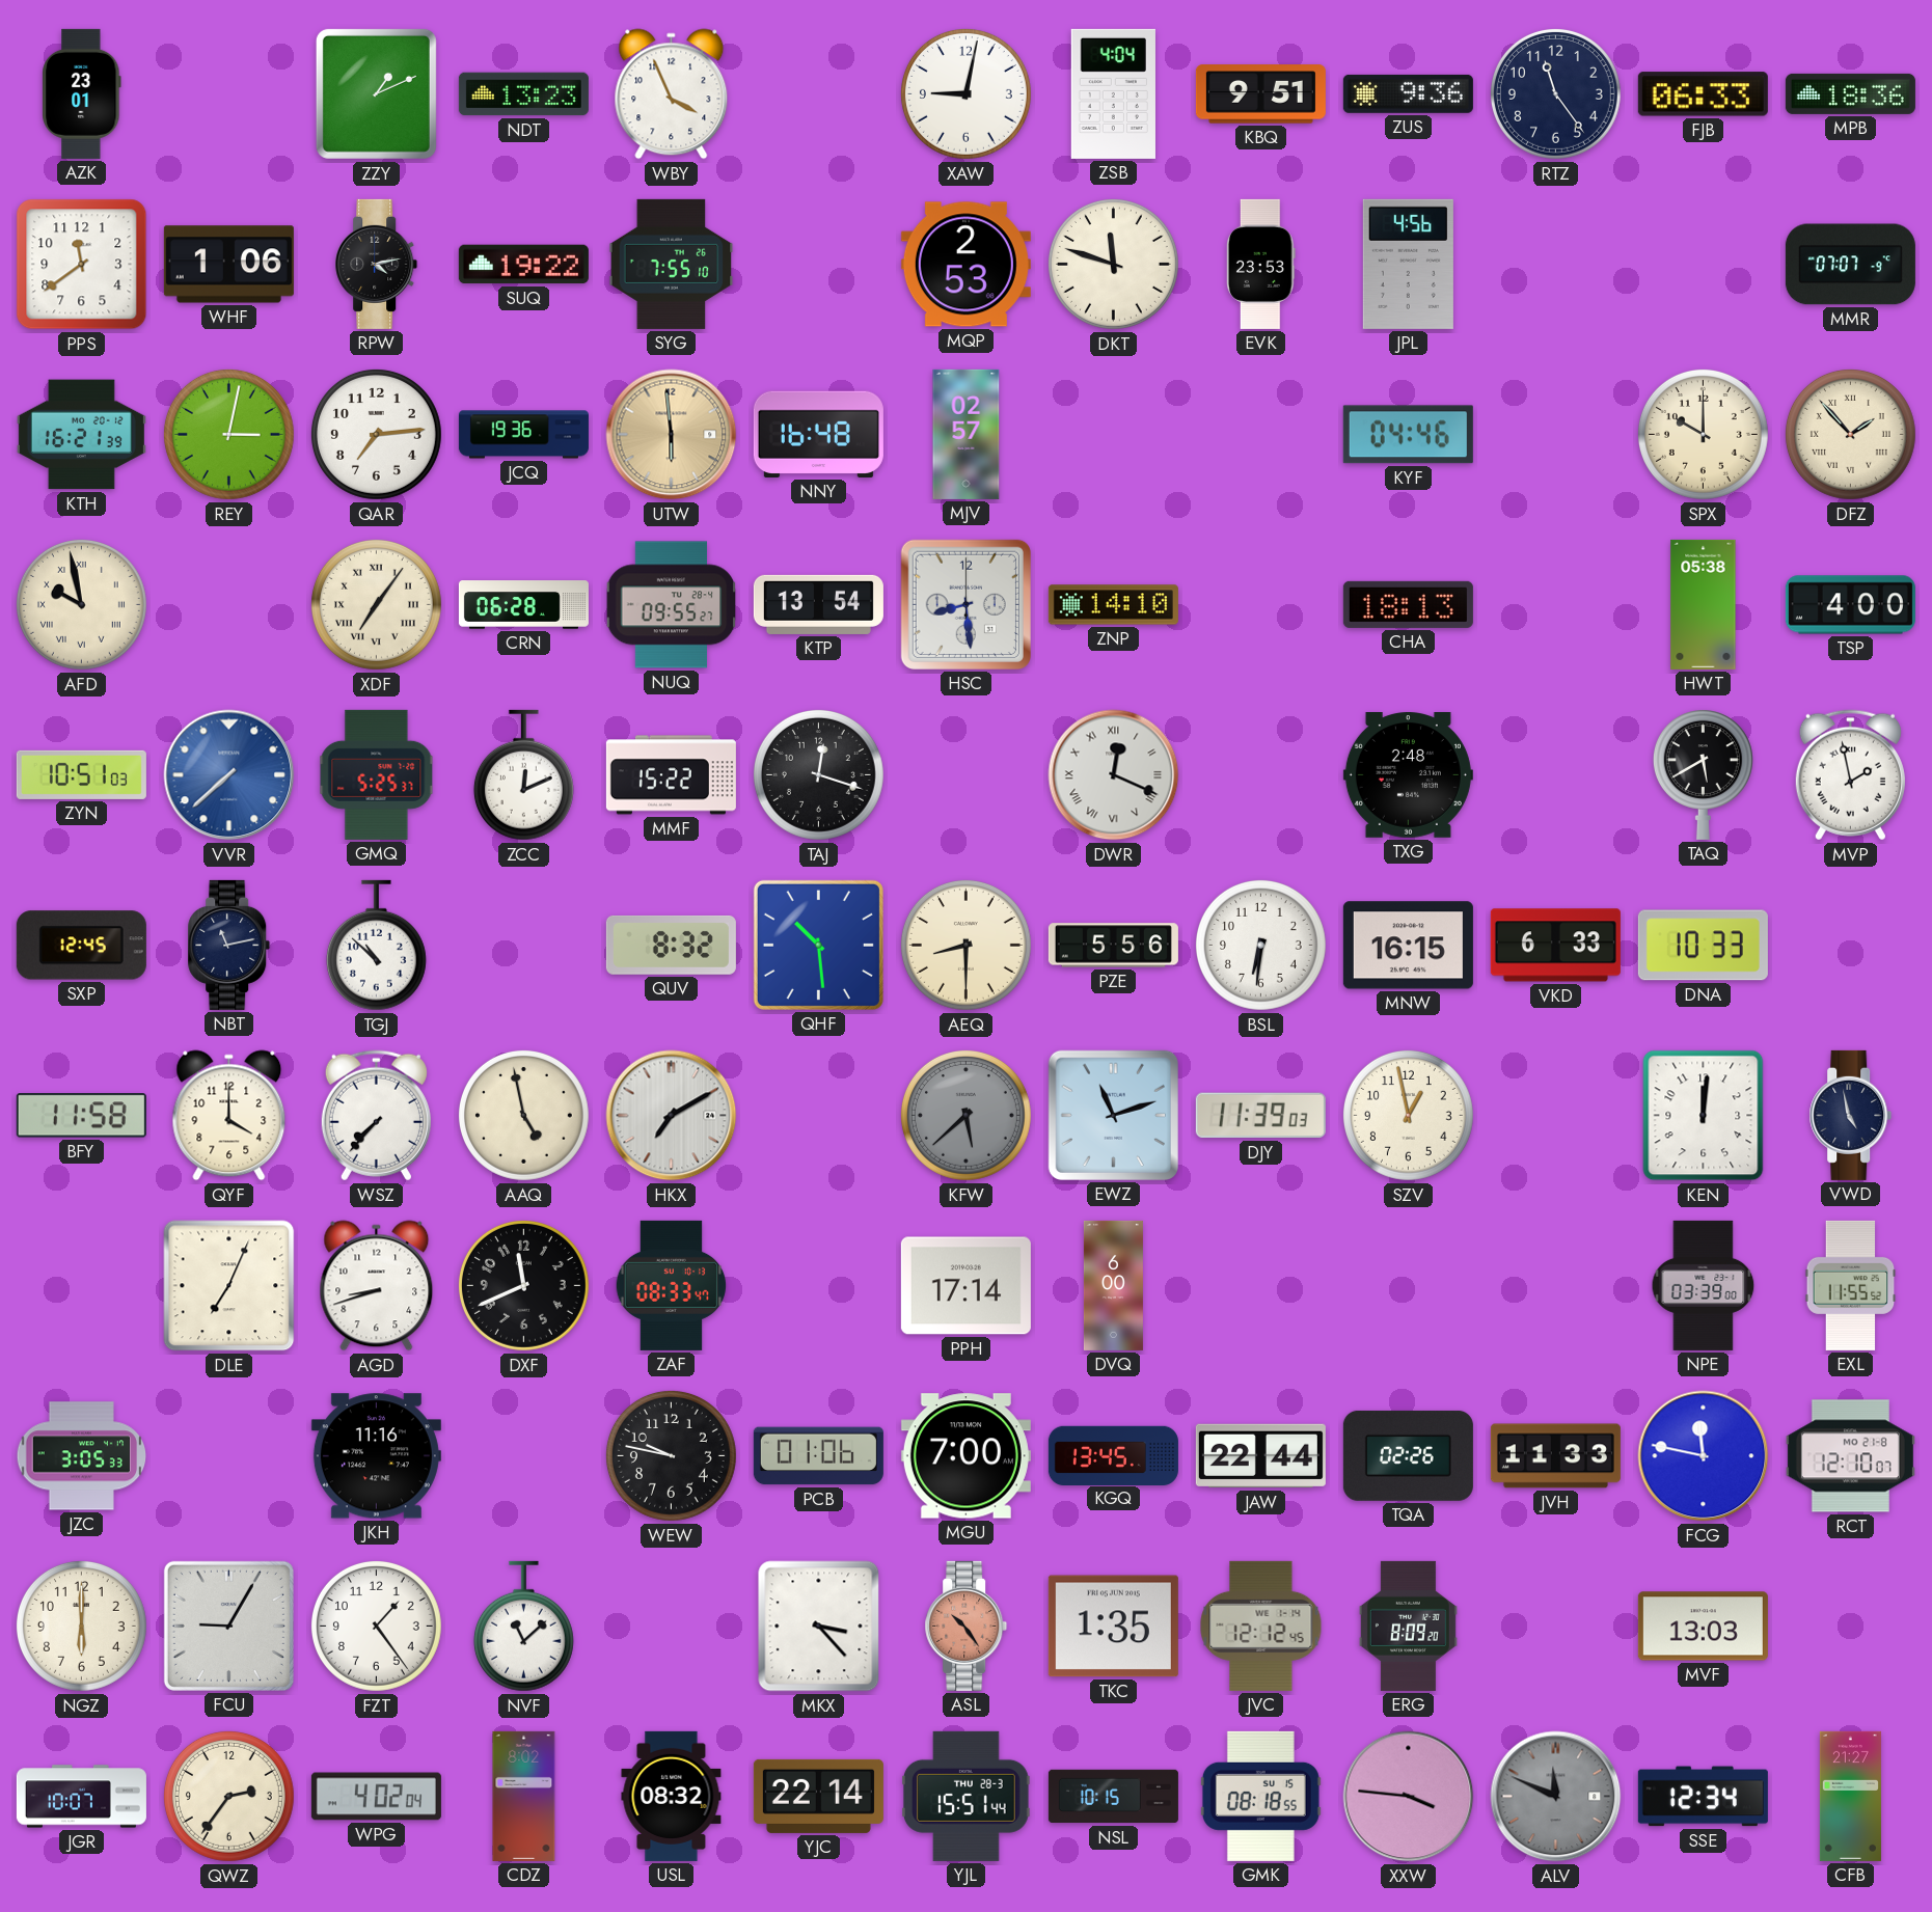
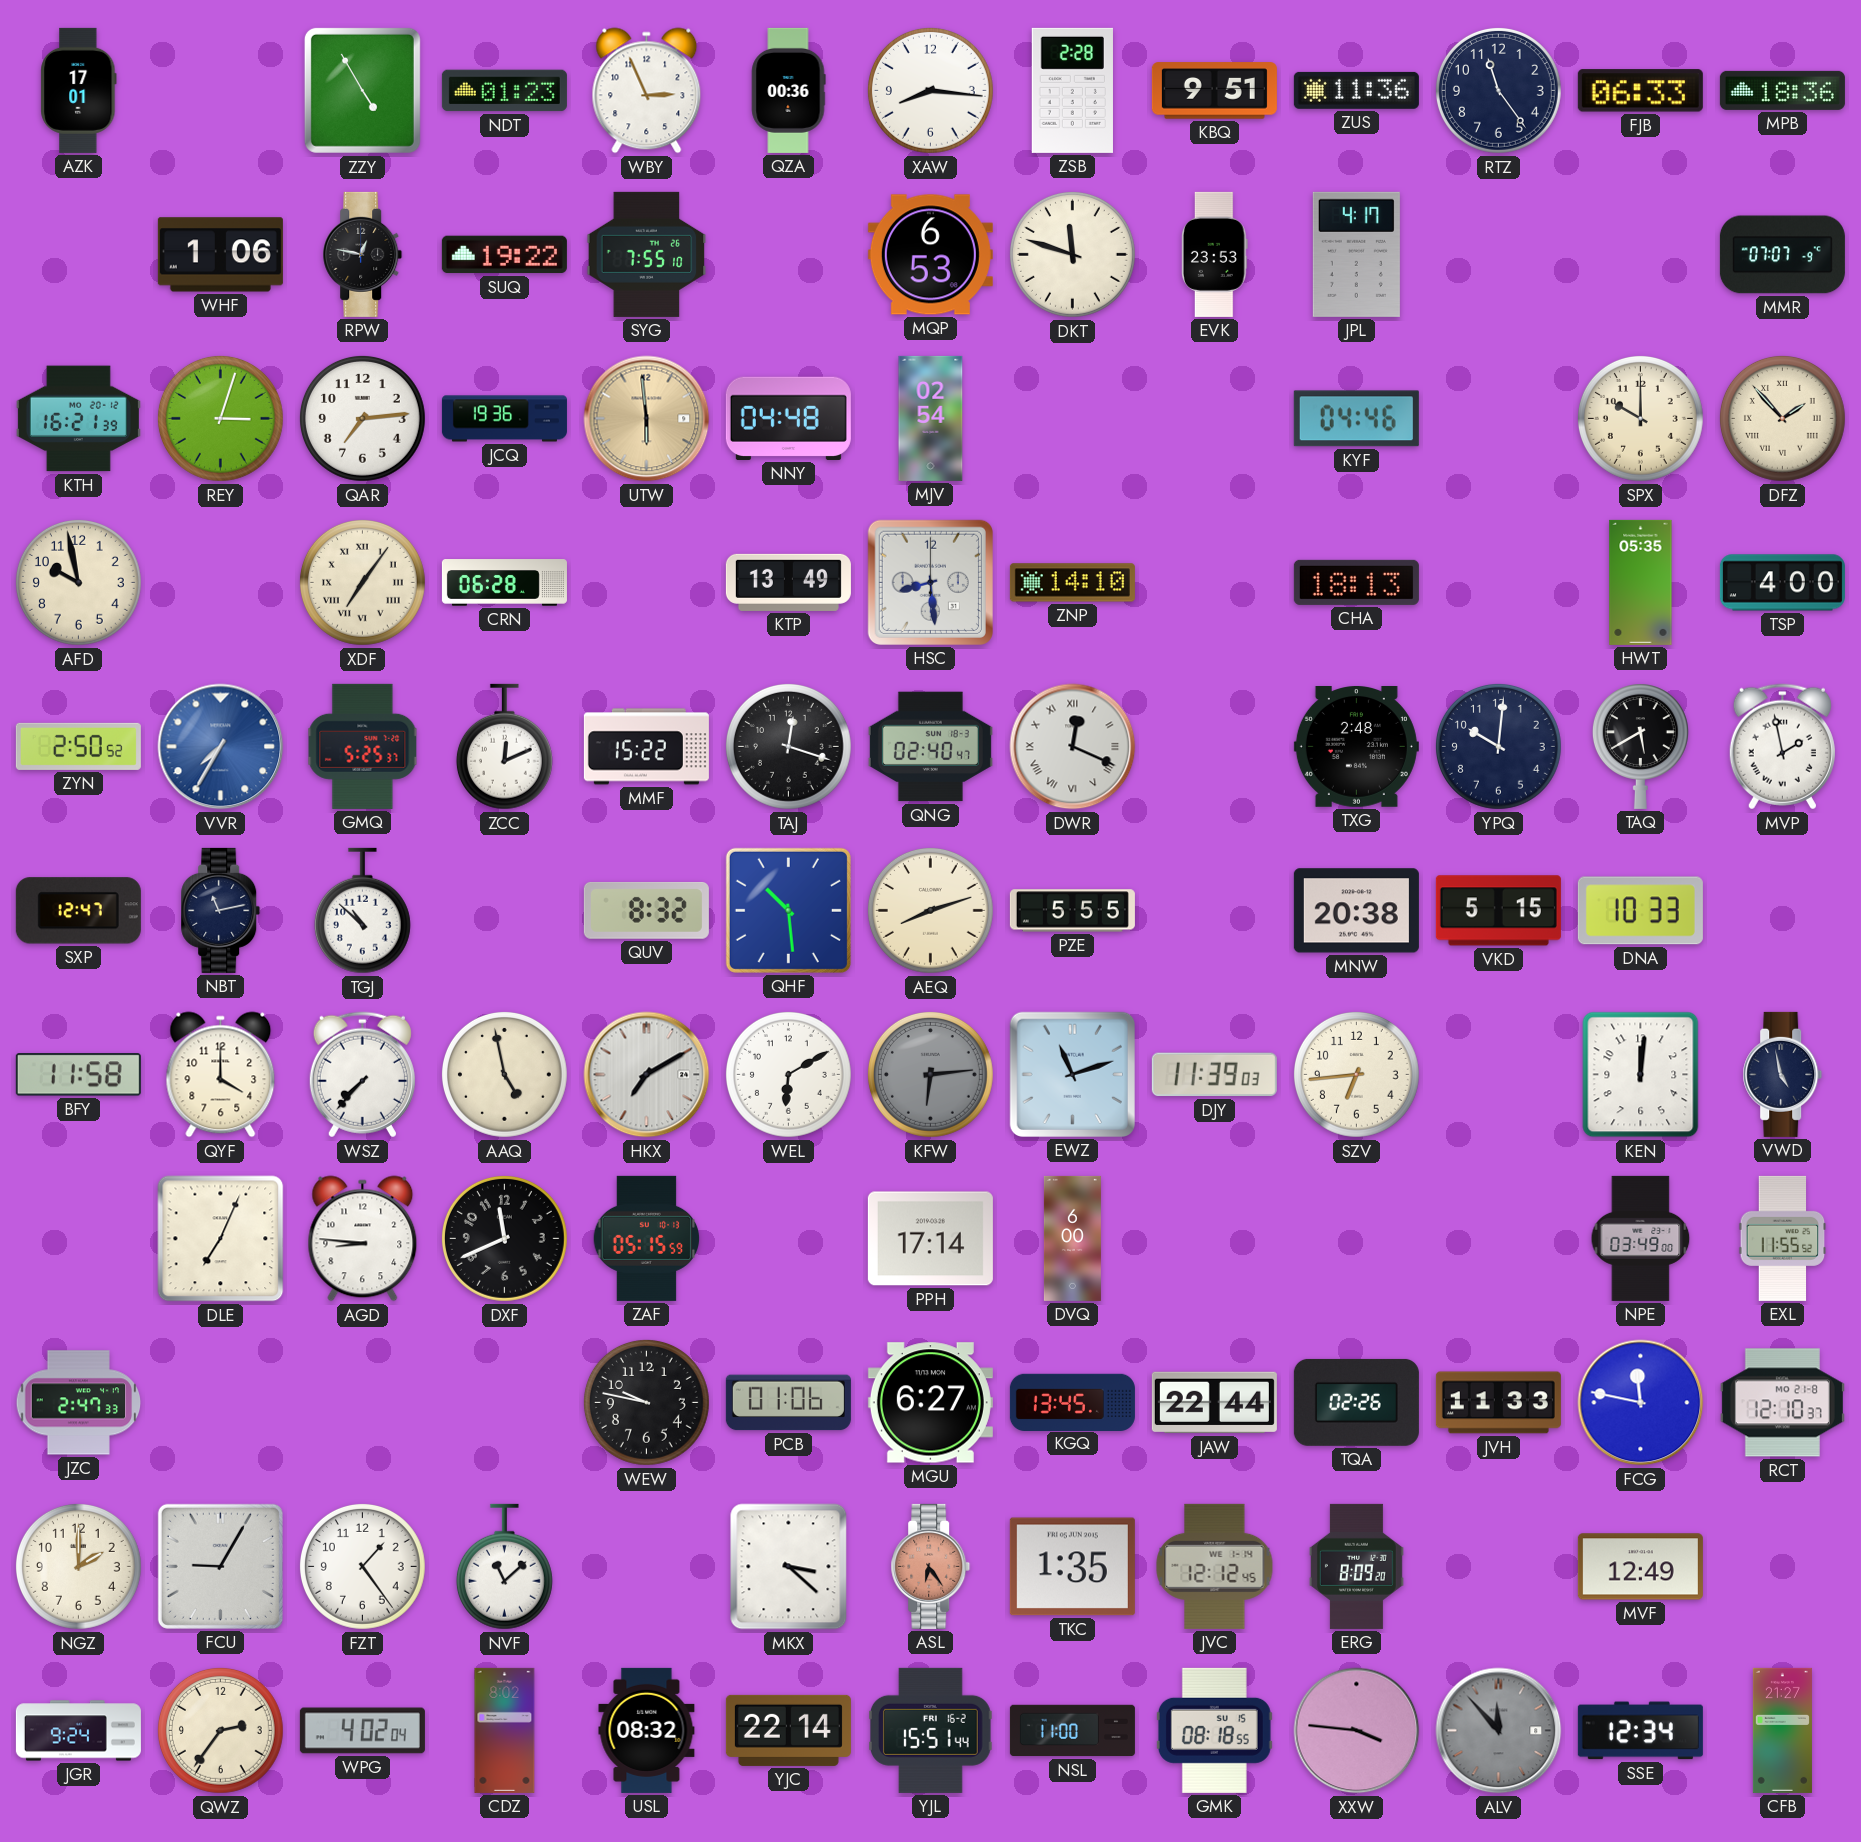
AZK: 23:01 -> 17:01 (79, 90)
ZZY: 1:11 -> 4:55 (362, 90)
NDT: 13:23 -> 01:23 (504, 91)
WBY: 3:56 -> 2:56 (647, 91)
QZA: none -> 00:36 (788, 90)
XAW: 9:02 -> 8:16 (930, 90)
ZSB: 4:04 -> 2:28 (1072, 90)
ZUS: 9:36 -> 11:36 (1356, 90)
PPS: 11:39 -> none (82, 265)
RPW: 4:13 -> 12:47 (363, 254)
MQP: 2:53 -> 6:53 (930, 255)
JPL: 4:56 -> 4:17 (1356, 254)
REY: 3:02 -> 3:03 (220, 418)
NNY: 16:48 -> 04:48 (788, 418)
MJV: 02:57 -> 02:54 (931, 418)
AFD numerals: Roman -> Arabic (78, 582)
NUQ: 09:55 -> none (672, 605)
KTP: 13:54 -> 13:49 (788, 582)
HWT: 05:38 -> 05:35 (1641, 582)
ZYN: 10:51 -> 2:50 (78, 746)
VVR: 7:38 -> 7:35 (221, 747)
QNG: none -> 02:40 (930, 747)
YPQ: none -> 10:01 (1498, 746)
SXP: 12:45 -> 12:47 (78, 911)
AEQ: 8:30 -> 8:12 (930, 910)
PZE: 5:56 -> 5:55 (1072, 911)
BSL: 6:31 -> none (1260, 945)
MNW: 16:15 -> 20:38 (1356, 911)
VKD: 6:33 -> 5:15 (1498, 911)
WEL: none -> 6:10 (788, 1074)
KFW: 5:38 -> 6:14 (930, 1074)
SZV: 12:58 -> 6:44 (1356, 1074)
AGD: 8:42 -> 8:46 (363, 1239)
ZAF: 08:33 -> 05:15 (647, 1238)
NPE: 03:39 -> 03:49 (1641, 1238)
JZC: 3:05 -> 2:47 (79, 1403)
JKH: 11:16 -> none (376, 1456)
MGU: 7:00 -> 6:27 (930, 1403)
RCT: 12:10:07 -> 12:10:37 (1782, 1403)
NGZ: 6:00 -> 2:00 (78, 1566)
MKX: 3:23 -> 3:22 (789, 1567)
ASL: 10:24 -> 6:24 (931, 1566)
MVF: 13:03 -> 12:49 (1640, 1567)
JGR: 10:07 -> 9:24 (78, 1731)
YJL date: THU 28-3 -> FRI 16-2 (931, 1730)
NSL: 10:15 -> 11:00 (1072, 1731)
ALV: 11:49 -> 11:53 (1499, 1731)
